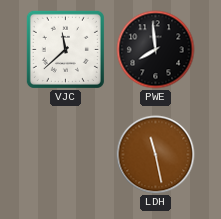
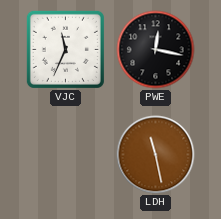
VJC: 11:38 -> 11:34 (65, 49)
PWE: 7:59 -> 12:17 (156, 50)
